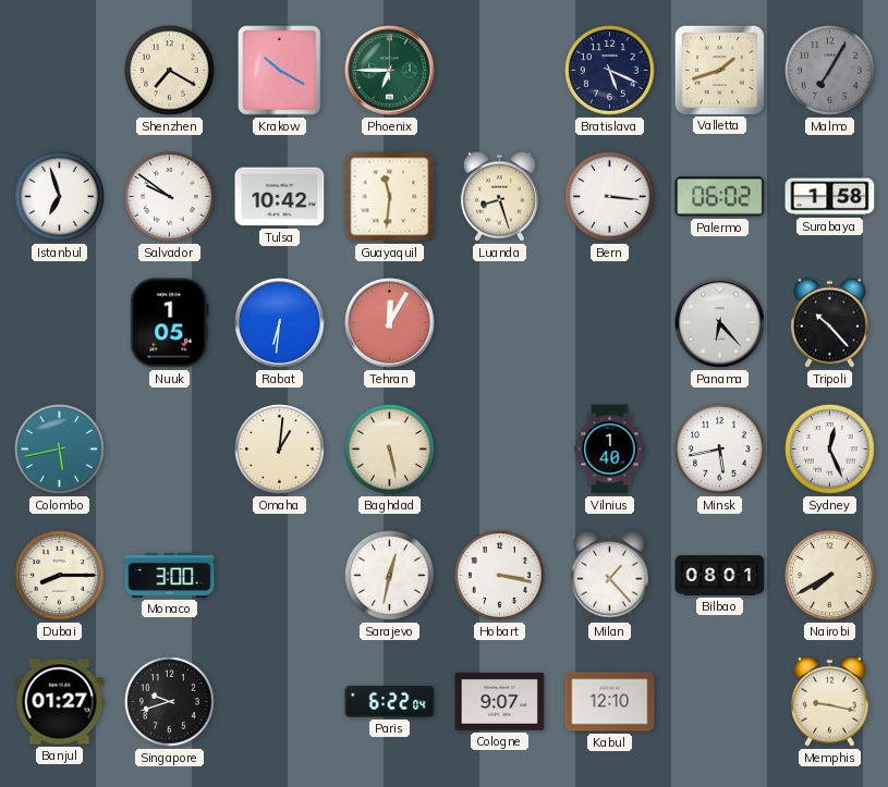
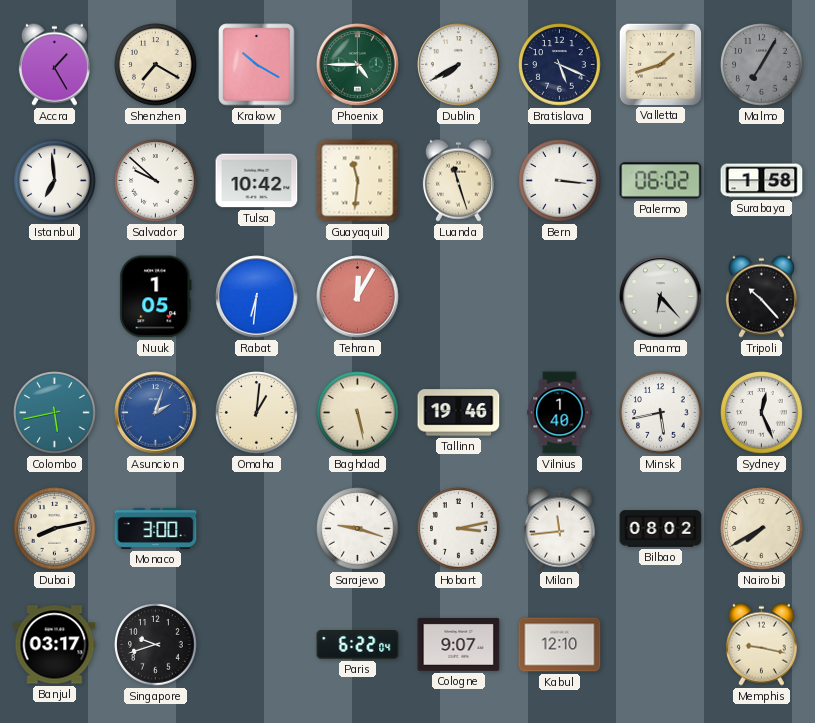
Accra: none -> 1:25 (54, 64)
Phoenix: 6:45 -> 4:45 (358, 65)
Dublin: none -> 7:40 (459, 65)
Istanbul: 6:57 -> 6:59 (55, 181)
Salvador: 9:51 -> 9:52 (156, 181)
Luanda: 8:27 -> 11:27 (458, 180)
Asuncion: none -> 2:03 (156, 413)
Tallinn: none -> 19:46 (459, 413)
Dubai: 8:15 -> 8:13 (55, 529)
Sarajevo: 12:32 -> 9:18 (358, 529)
Hobart: 3:17 -> 3:13 (459, 529)
Milan: 1:23 -> 11:44 (559, 528)
Bilbao: 08:01 -> 08:02 (661, 529)
Banjul: 01:27 -> 03:17 (55, 645)
